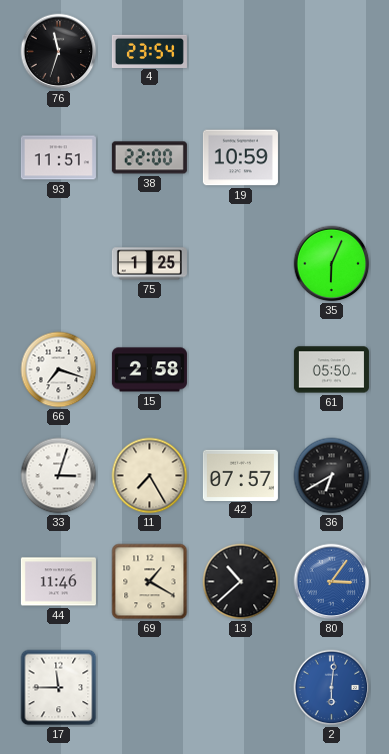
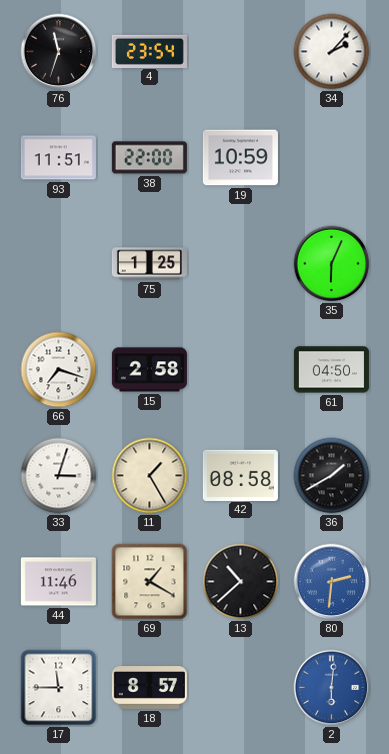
34: none -> 2:07 (332, 52)
61: 05:50 -> 04:50 (331, 370)
11: 7:25 -> 1:25 (150, 476)
42: 07:57 -> 08:58 (240, 475)
36: 6:40 -> 1:40 (332, 476)
80: 3:06 -> 2:31 (332, 582)
18: none -> 8:57 (149, 688)
